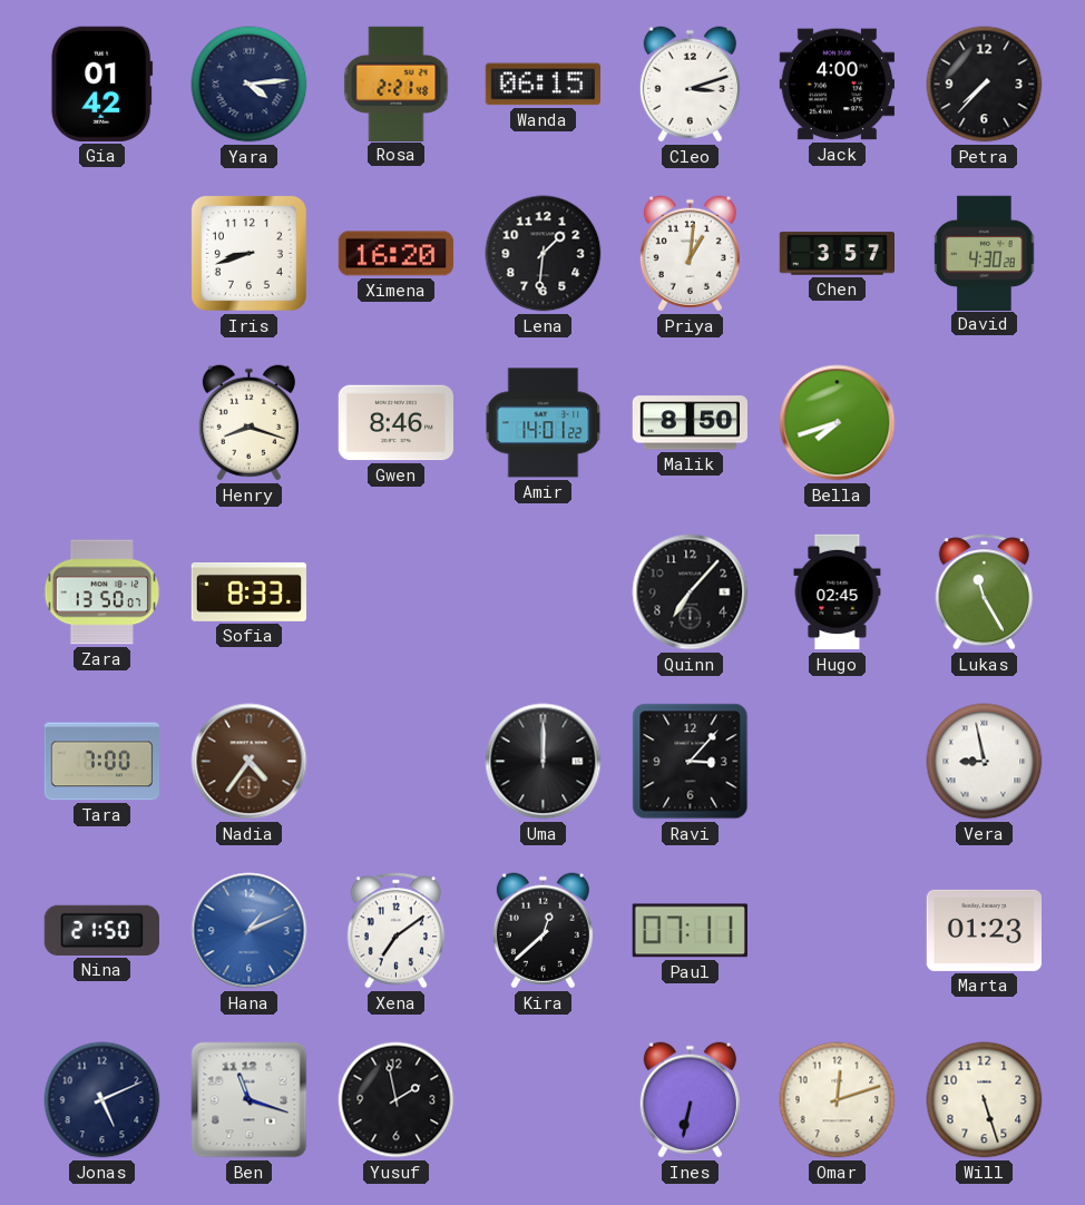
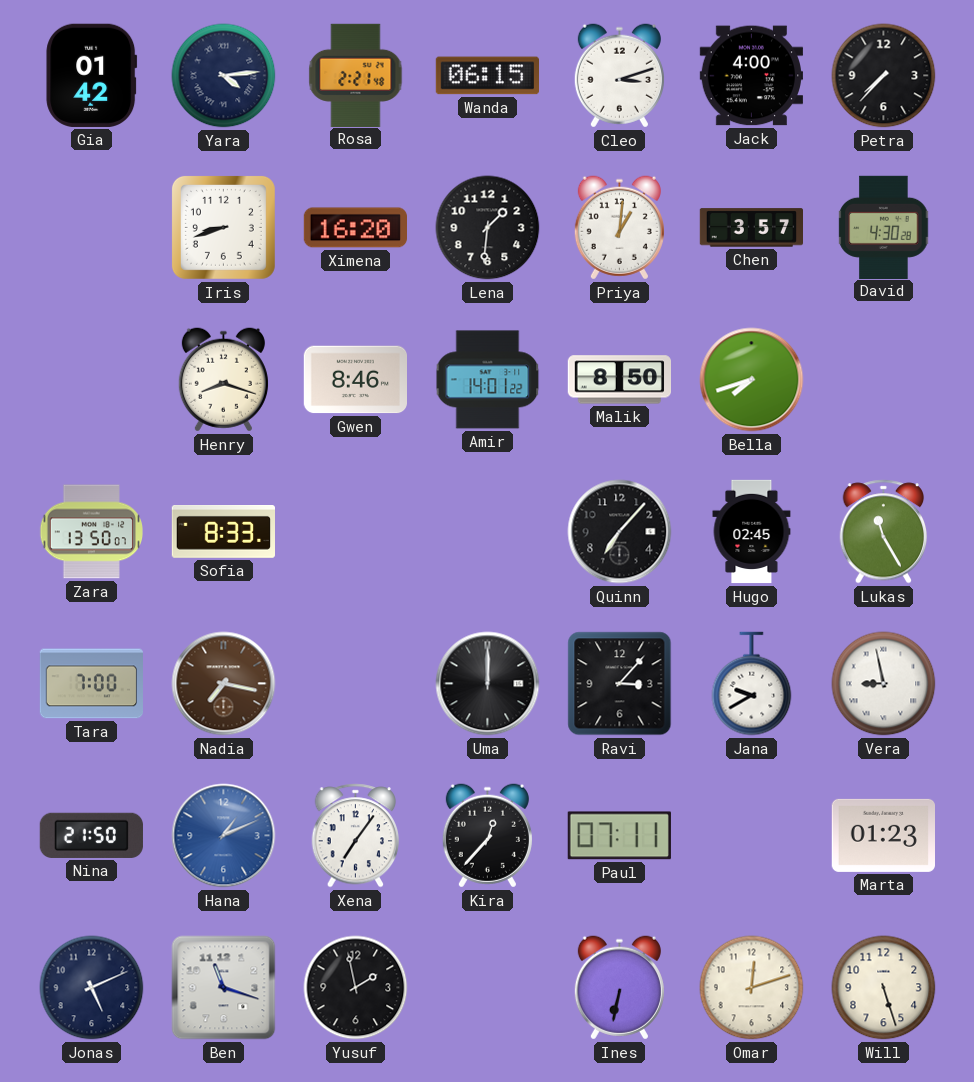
Nadia: 4:36 -> 7:17 (224, 684)
Jana: none -> 9:40 (752, 684)
Xena: 7:09 -> 7:06 (356, 836)
Kira: 12:38 -> 12:37 (487, 836)
